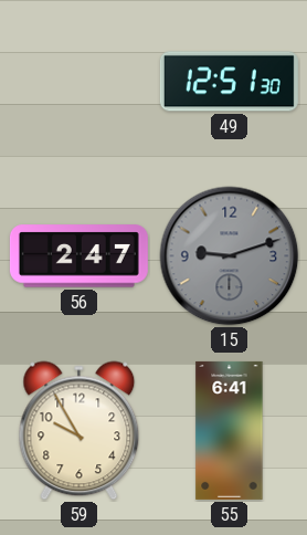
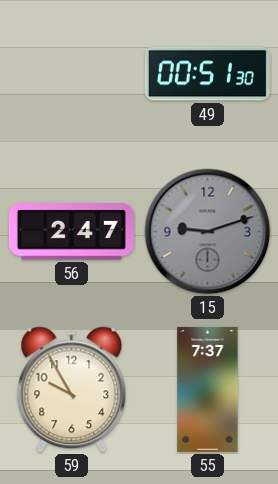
49: 12:51 -> 00:51 (207, 74)
55: 6:41 -> 7:37 (208, 389)
